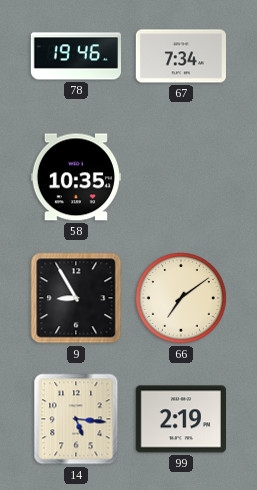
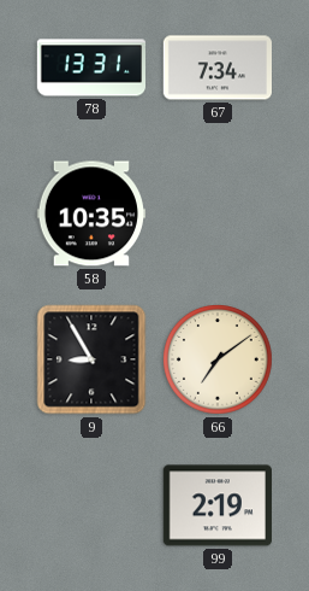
78: 19:46 -> 13:31 (91, 68)
14: 5:16 -> none (76, 419)
